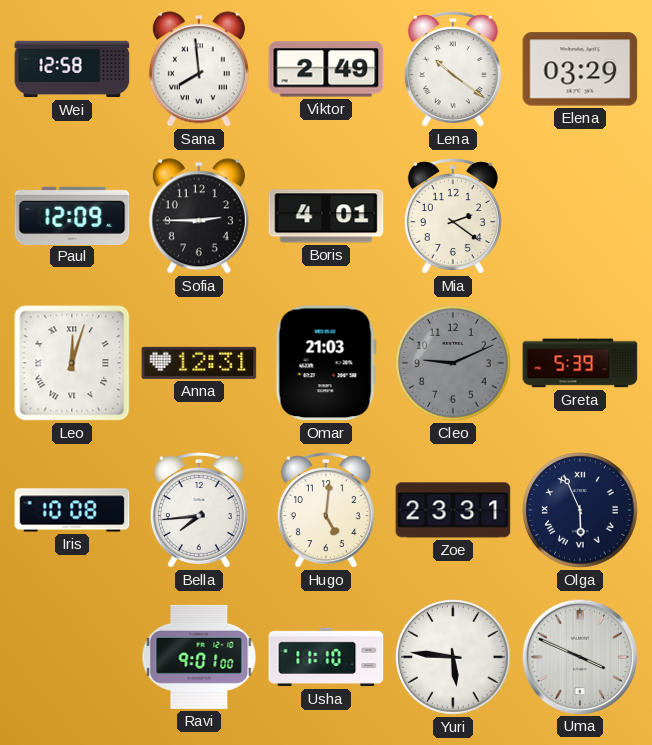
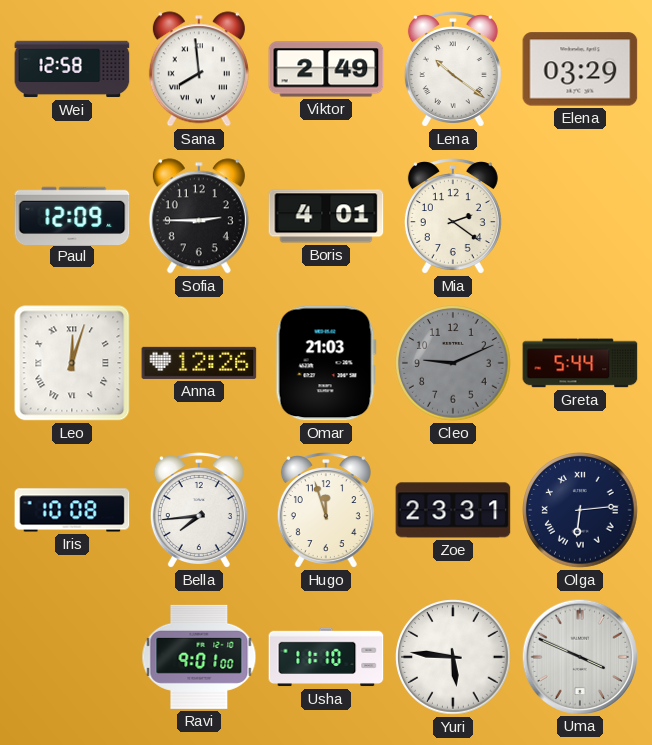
Anna: 12:31 -> 12:26 (199, 363)
Greta: 5:39 -> 5:44 (580, 363)
Hugo: 5:01 -> 11:57 (326, 510)
Olga: 5:56 -> 6:14 (580, 510)
